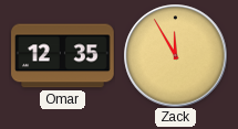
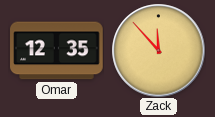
Zack: 11:55 -> 11:53 (158, 50)
